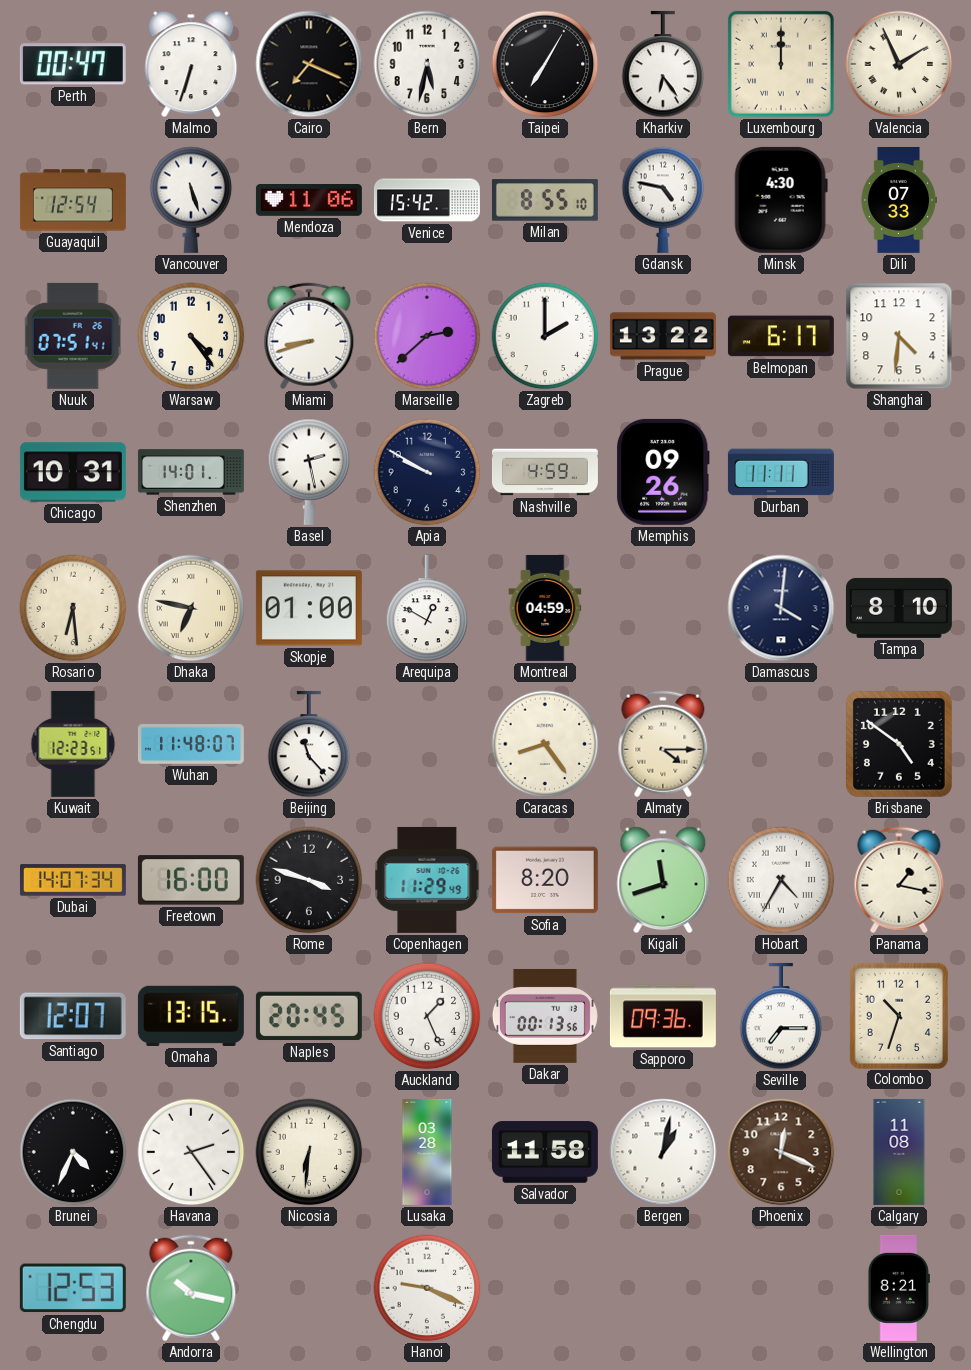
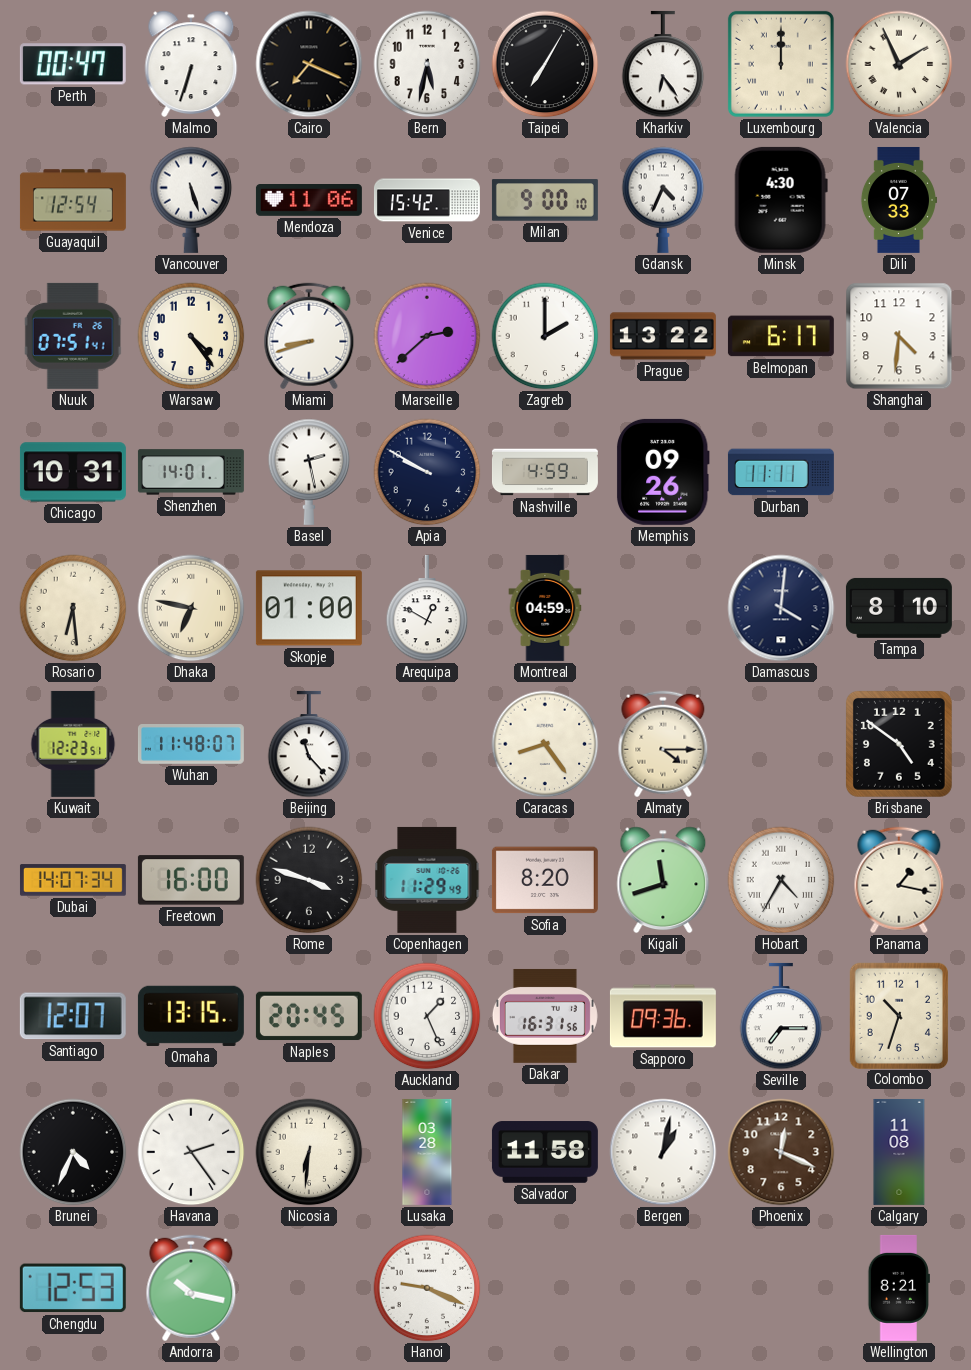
Milan: 8:55 -> 9:00 (545, 200)
Gdansk: 4:47 -> 4:34 (663, 200)
Dakar: 00:13 -> 16:31 (545, 1016)
